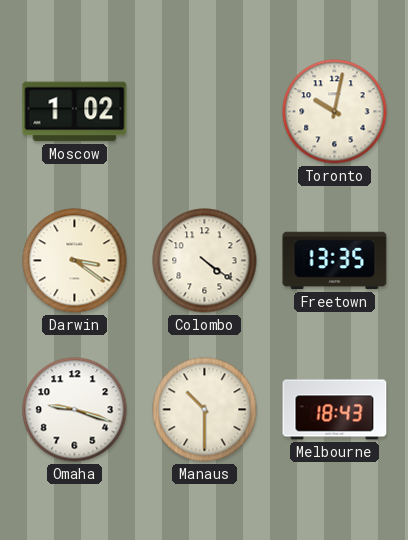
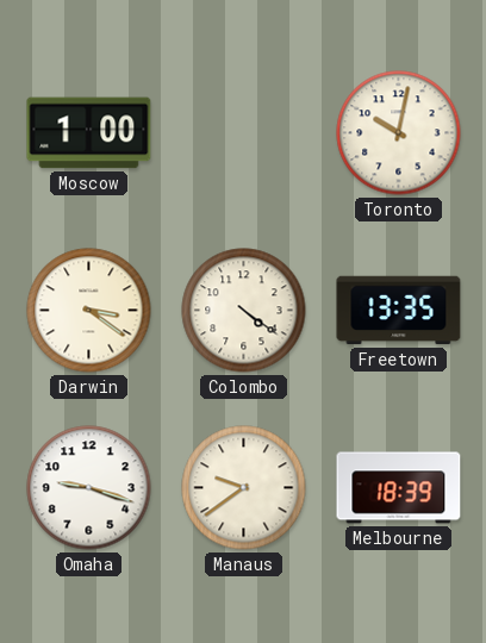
Moscow: 1:02 -> 1:00 (89, 133)
Manaus: 10:30 -> 9:39 (244, 488)
Melbourne: 18:43 -> 18:39 (399, 488)
